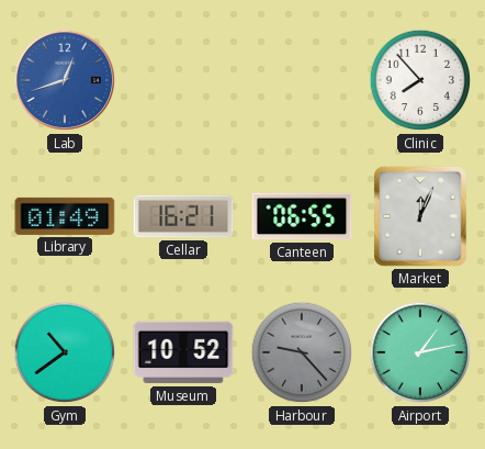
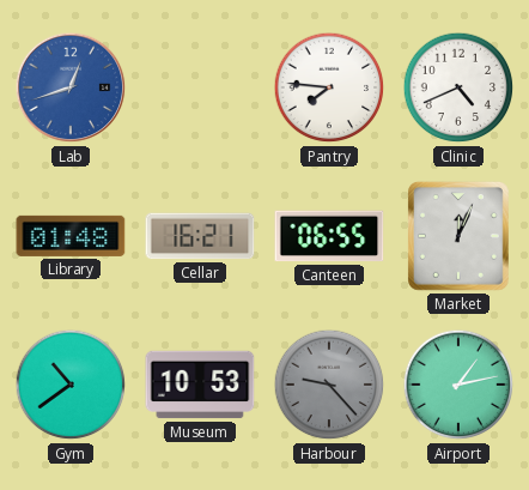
Pantry: none -> 7:46 (329, 87)
Clinic: 7:53 -> 4:41 (458, 87)
Library: 01:49 -> 01:48 (71, 236)
Museum: 10:52 -> 10:53 (200, 385)
